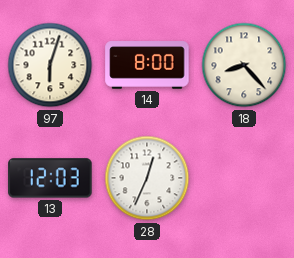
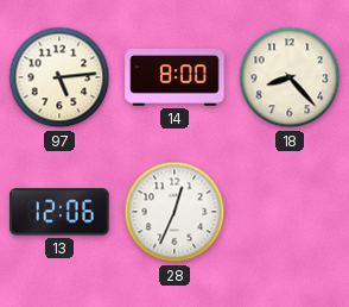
97: 6:03 -> 5:14 (59, 77)
13: 12:03 -> 12:06 (59, 212)
